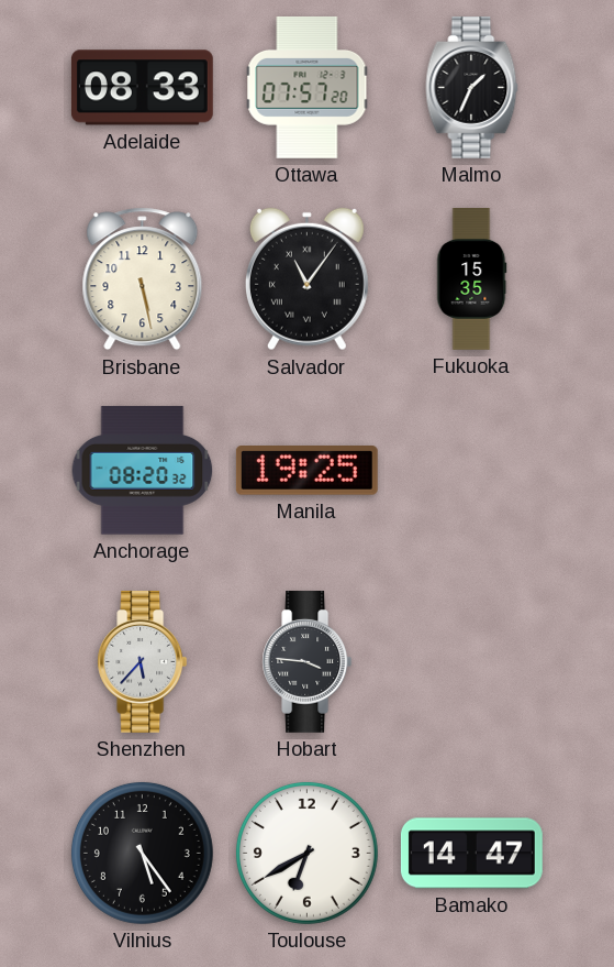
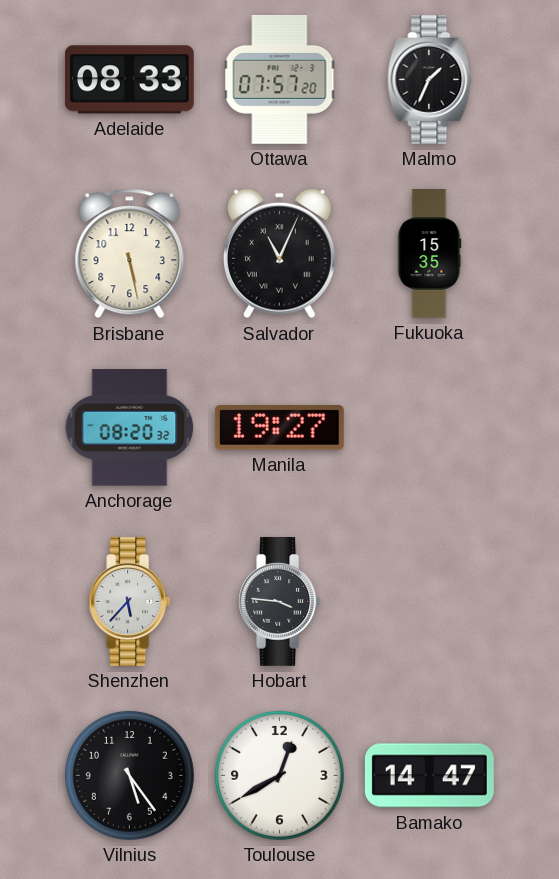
Salvador: 11:06 -> 11:04 (279, 254)
Manila: 19:25 -> 19:27 (279, 428)
Toulouse: 6:40 -> 12:40 (279, 775)
